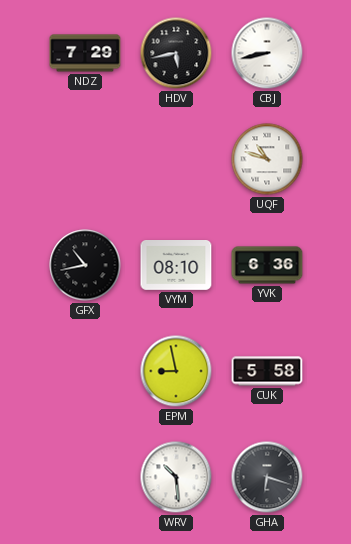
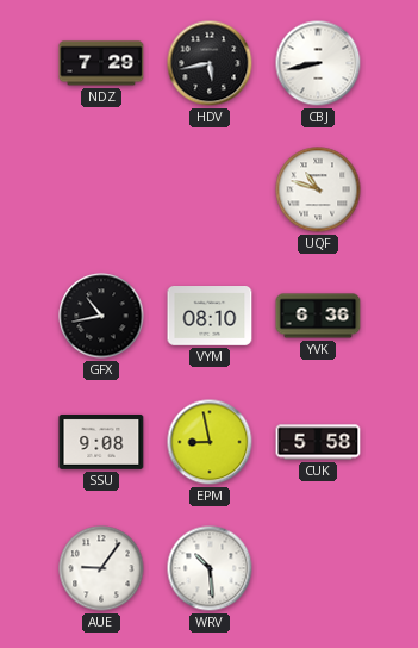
SSU: none -> 9:08 (101, 442)
AUE: none -> 9:06 (101, 568)
GHA: 6:18 -> none (267, 477)
